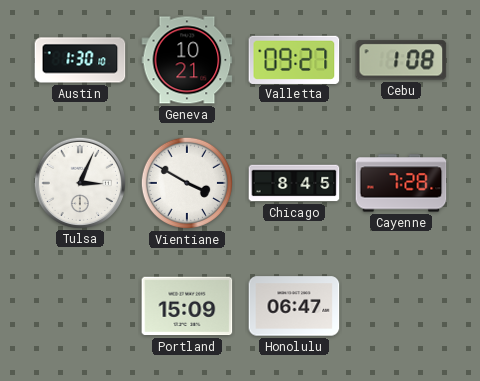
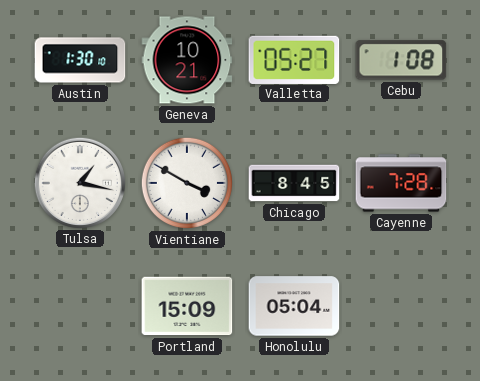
Valletta: 09:27 -> 05:27 (294, 59)
Tulsa: 3:04 -> 1:17 (79, 182)
Honolulu: 06:47 -> 05:04 (294, 306)
